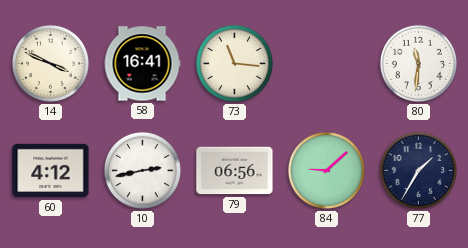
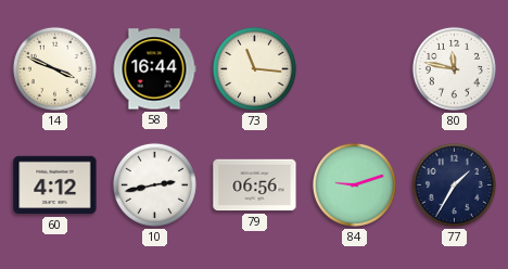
58: 16:41 -> 16:44 (154, 69)
80: 11:31 -> 11:47 (454, 68)
84: 9:08 -> 9:12 (354, 184)
